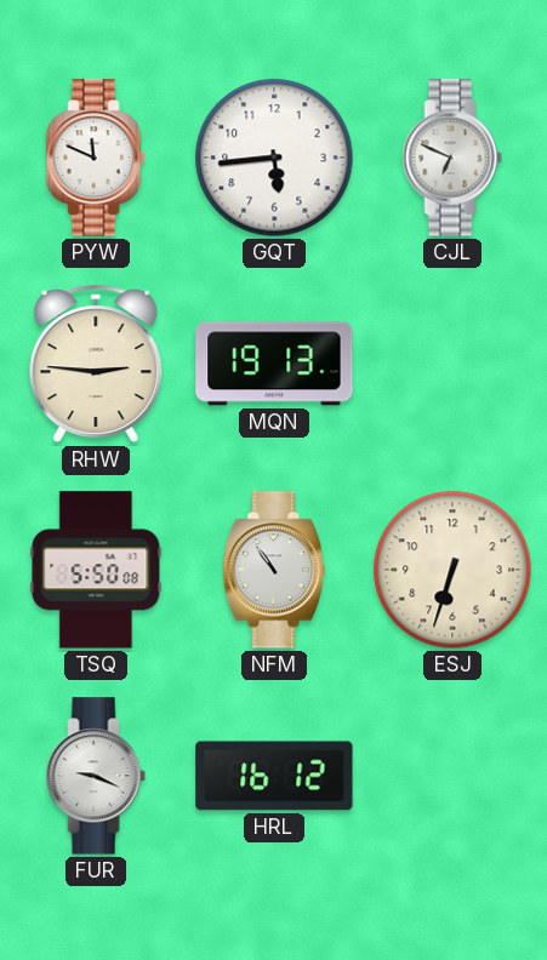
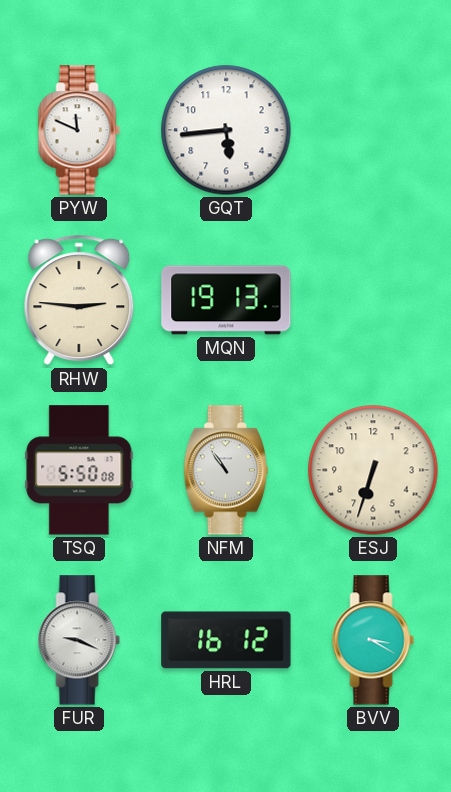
CJL: 6:49 -> none (452, 158)
BVV: none -> 3:20 (373, 640)
